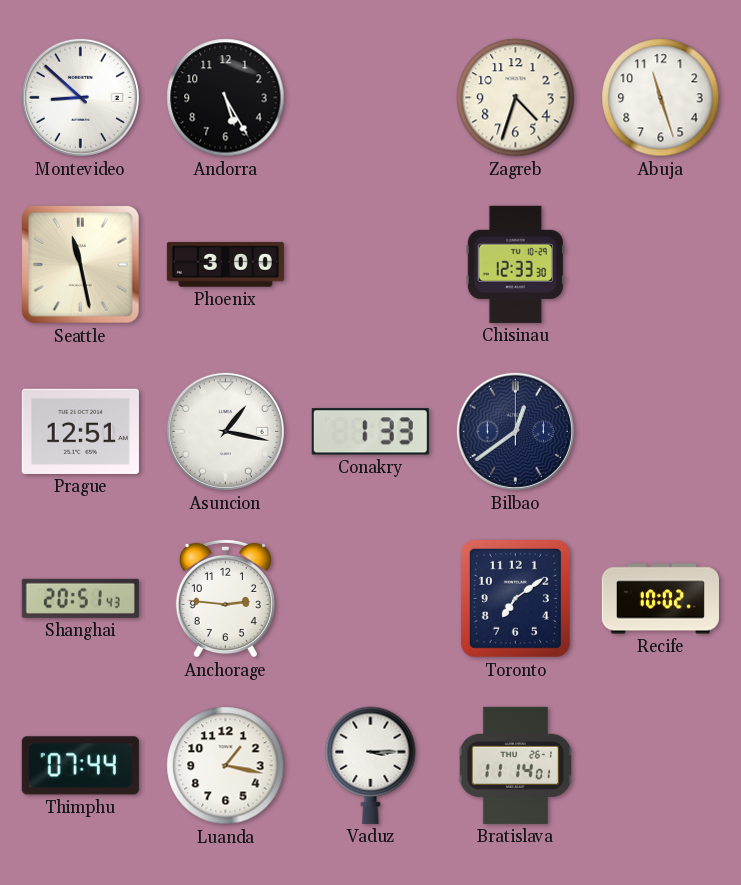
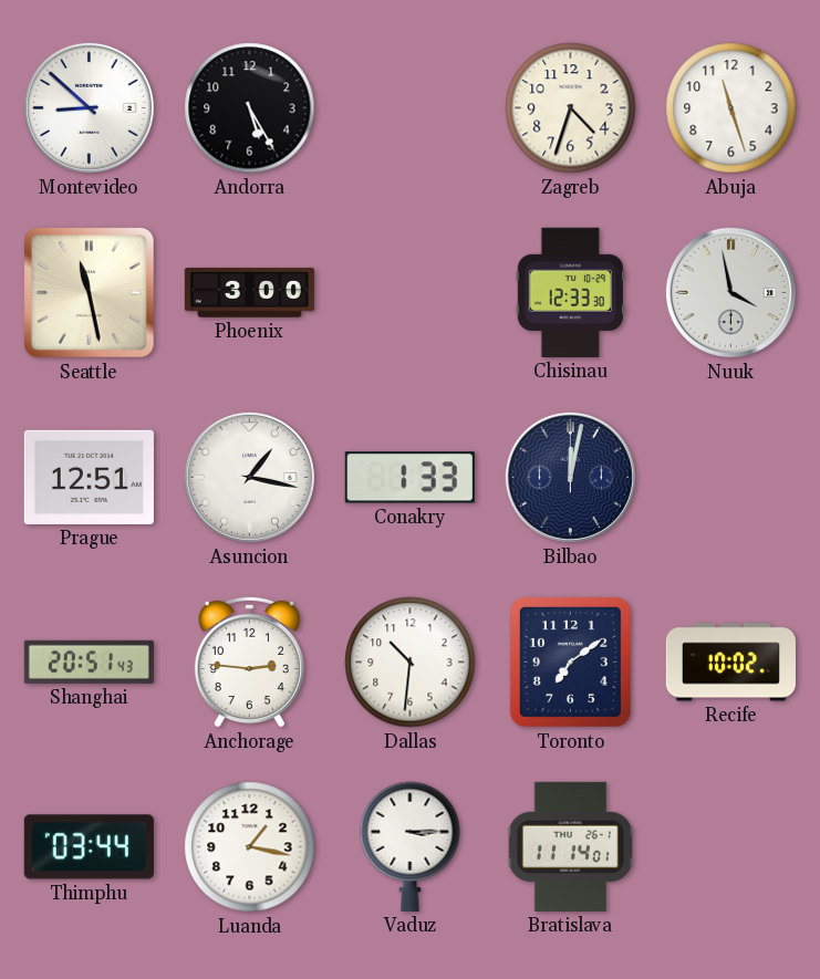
Nuuk: none -> 3:58 (730, 292)
Bilbao: 12:39 -> 12:02 (570, 477)
Dallas: none -> 10:31 (411, 663)
Thimphu: 07:44 -> 03:44 (89, 847)
